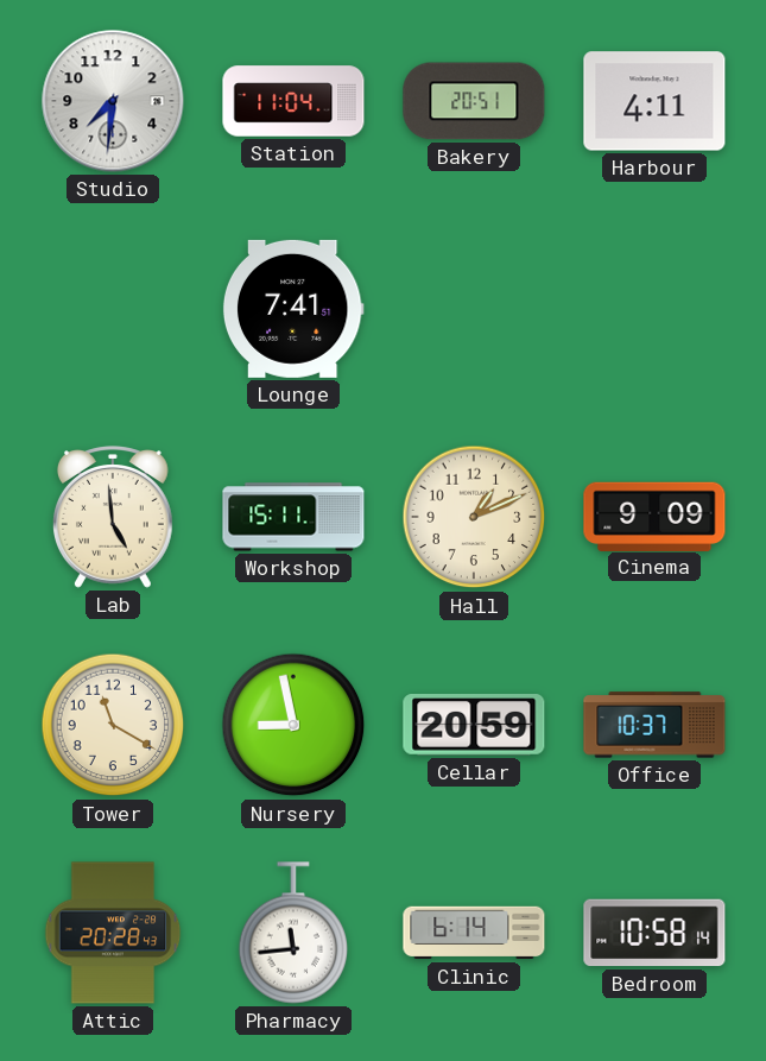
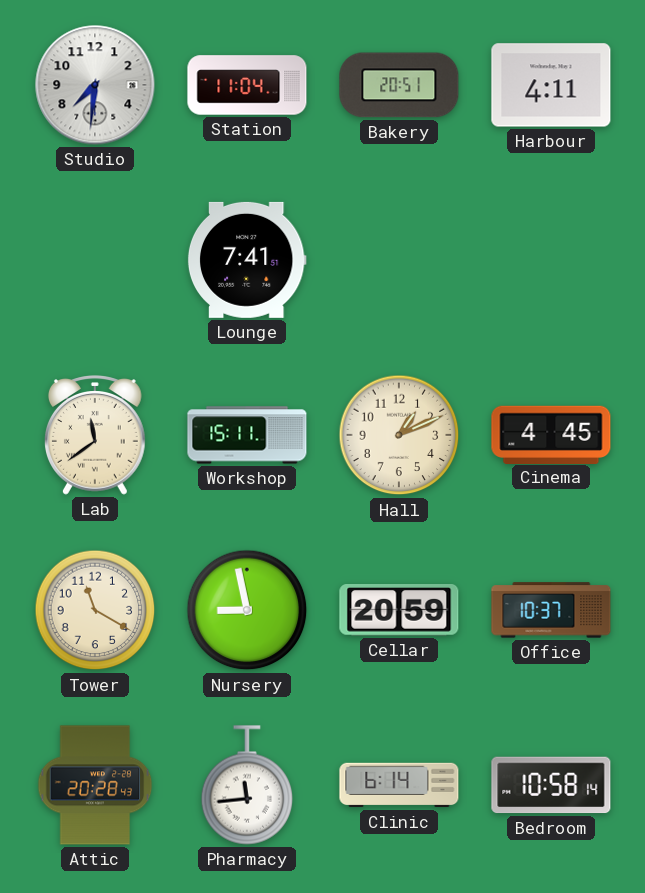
Lab: 4:59 -> 11:39 (95, 435)
Cinema: 9:09 -> 4:45 (551, 434)
